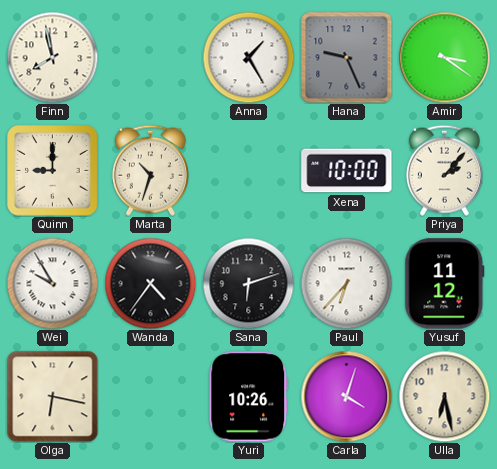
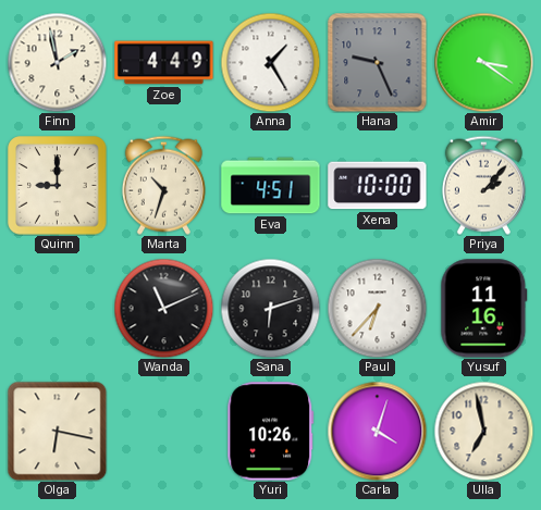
Finn: 7:58 -> 1:58 (57, 62)
Zoe: none -> 4:49 (164, 63)
Eva: none -> 4:51 (271, 186)
Wei: 9:55 -> none (52, 283)
Wanda: 4:36 -> 11:11 (163, 308)
Yusuf: 11:12 -> 11:16 (484, 309)
Ulla: 6:28 -> 6:58 (483, 431)
